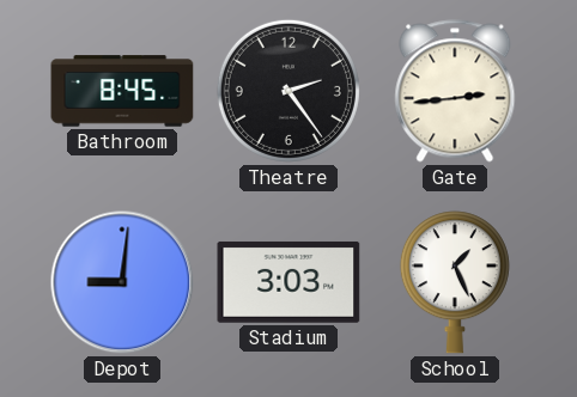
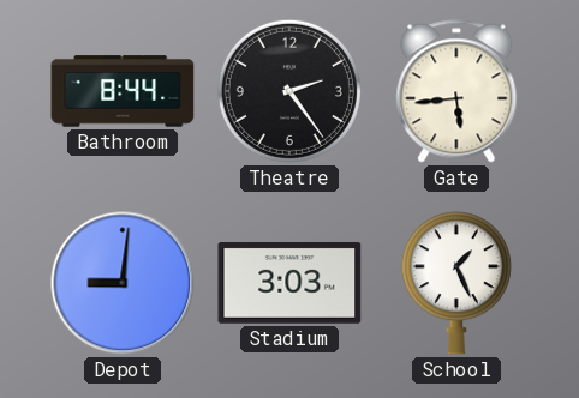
Bathroom: 8:45 -> 8:44 (123, 91)
Gate: 2:44 -> 5:44 (456, 91)
